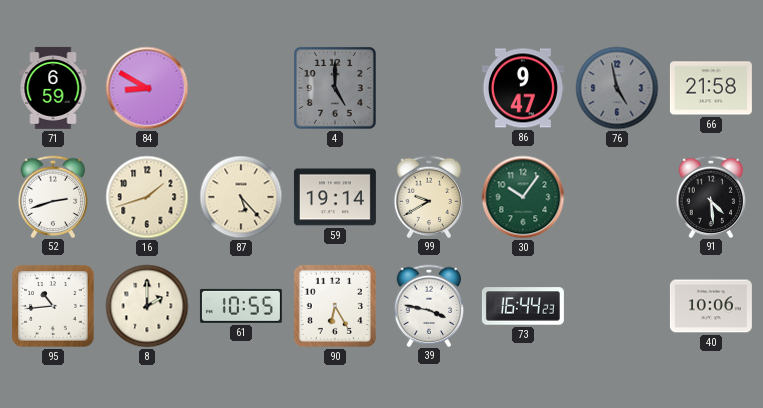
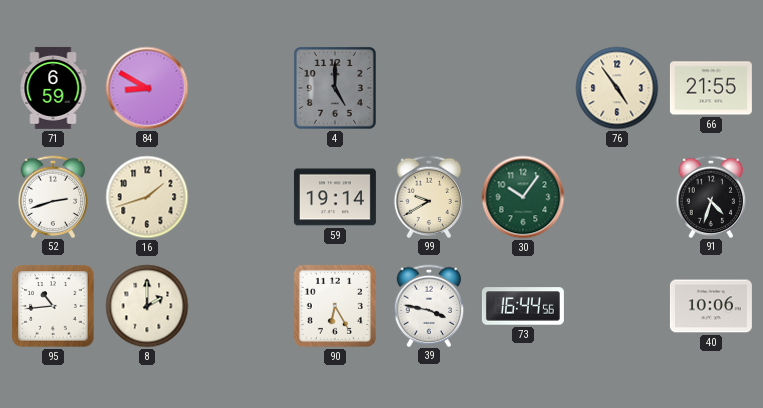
86: 9:47 -> none (523, 88)
76: 4:58 -> 4:54 (617, 88)
76 dial: grey -> cream (617, 88)
66: 21:58 -> 21:55 (711, 88)
87: 5:23 -> none (241, 197)
91: 4:29 -> 4:33 (711, 196)
61: 10:55 -> none (241, 306)
73: 16:44:23 -> 16:44:56 (523, 306)
